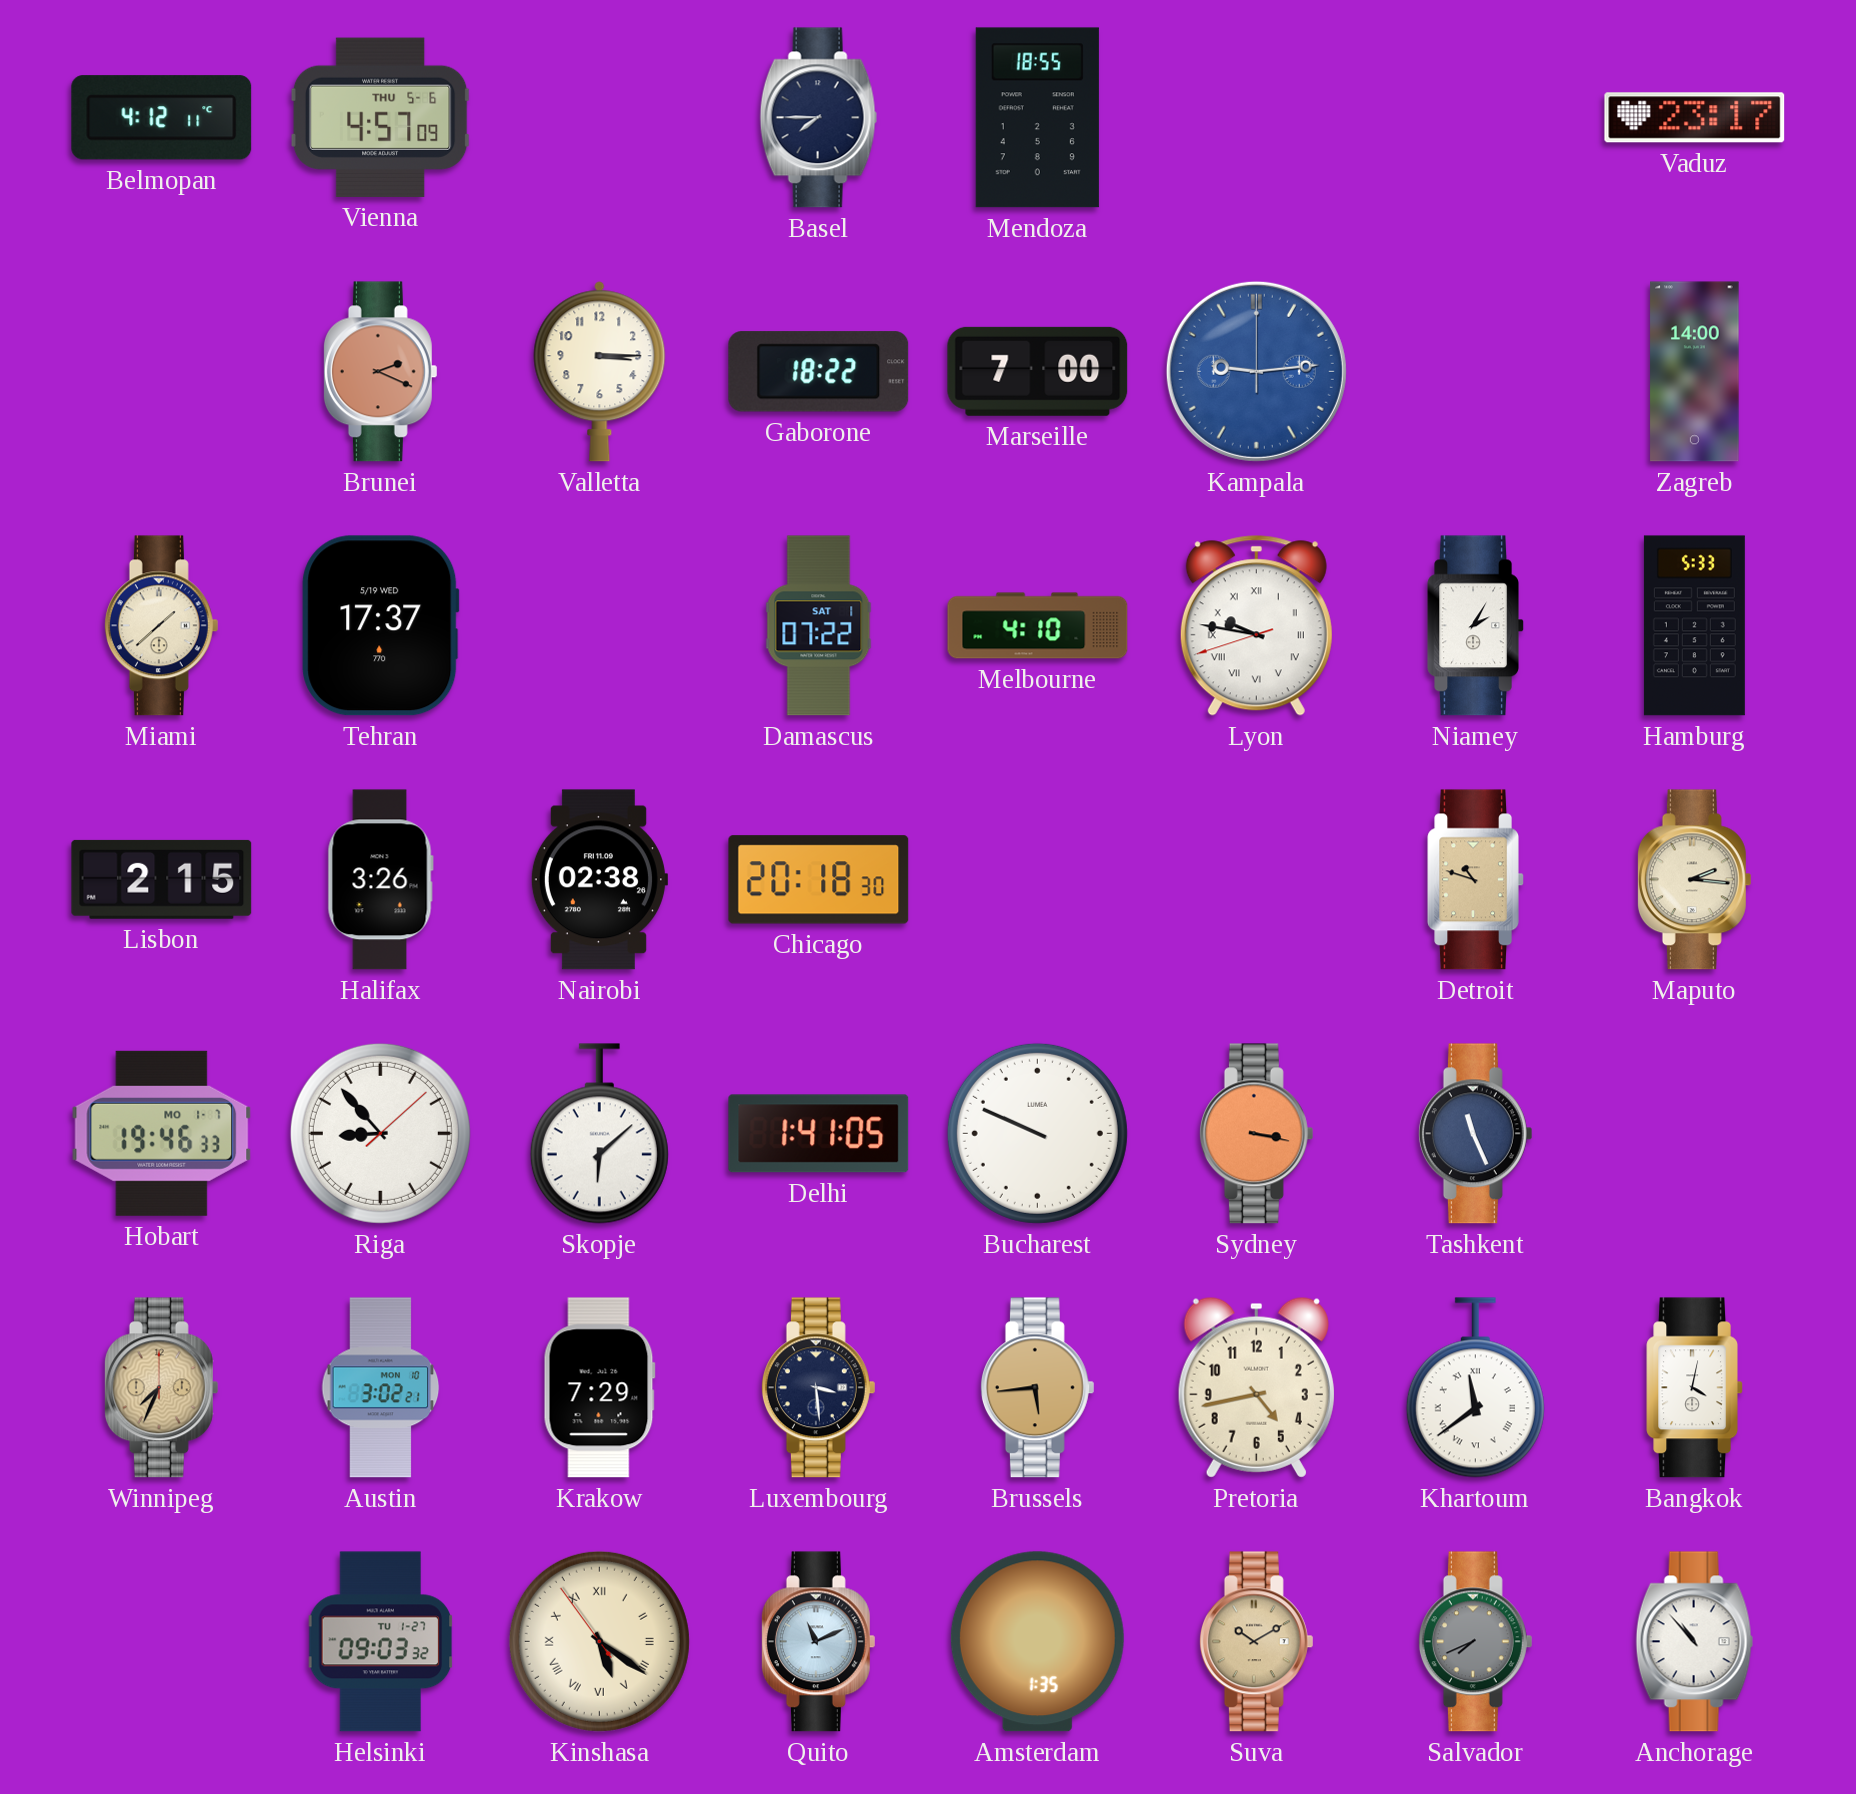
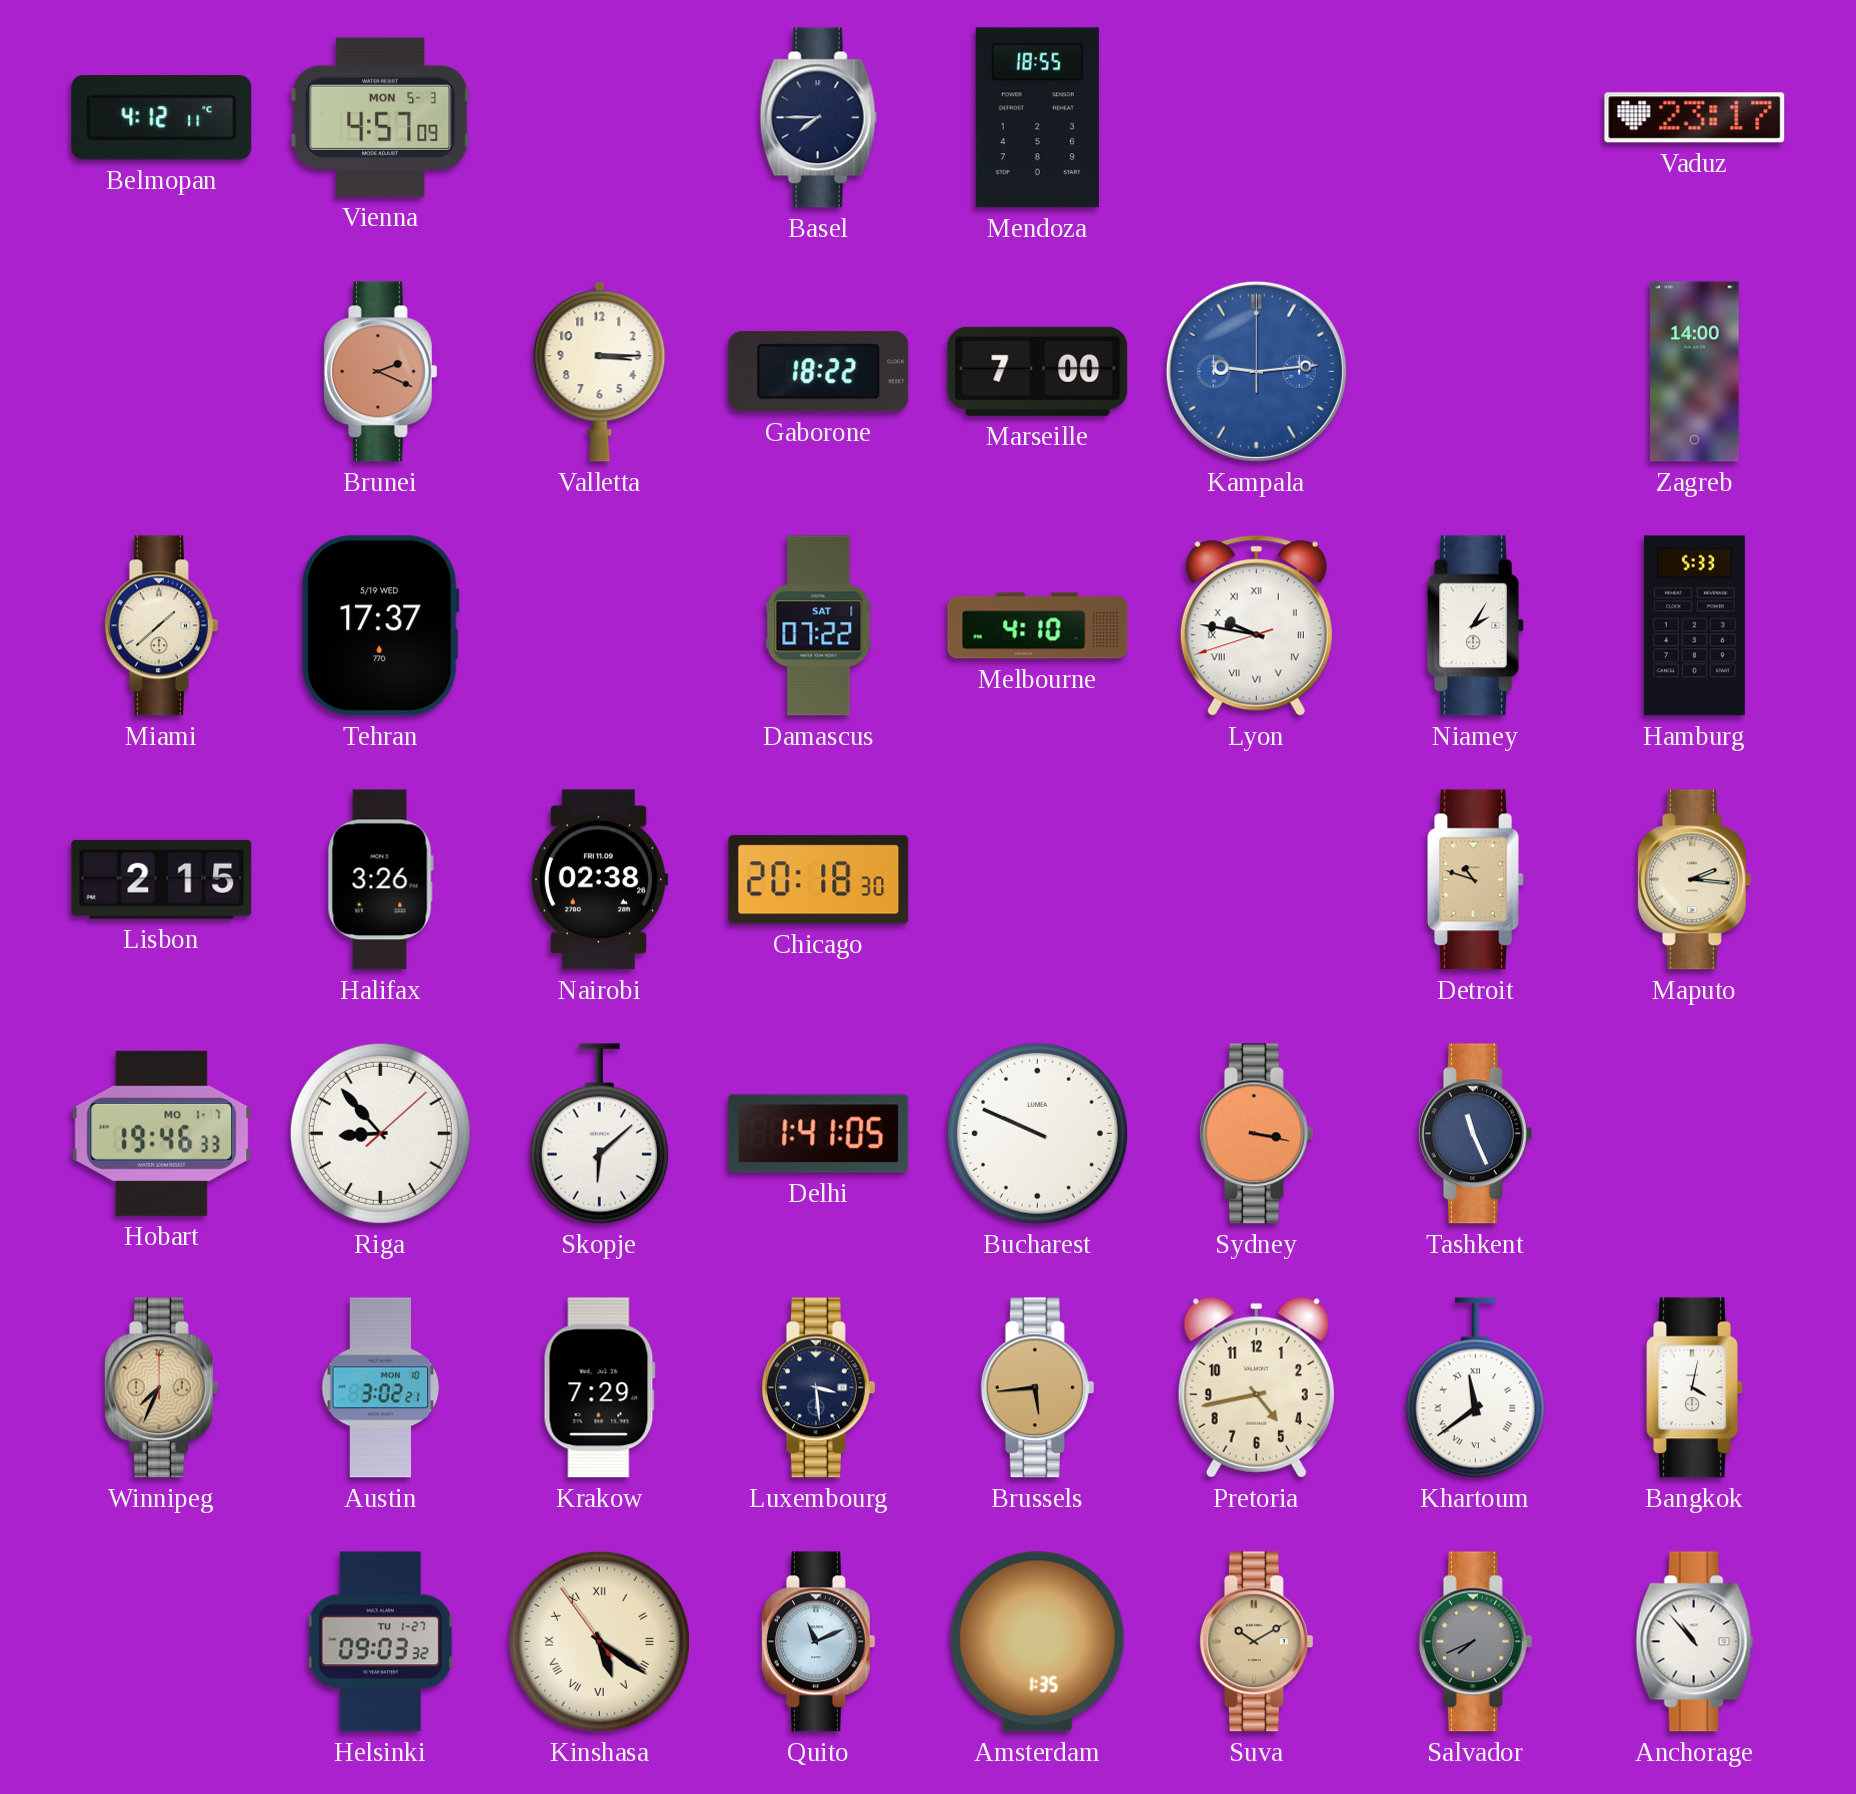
Vienna date: THU 5-6 -> MON 5-3 (380, 117)
